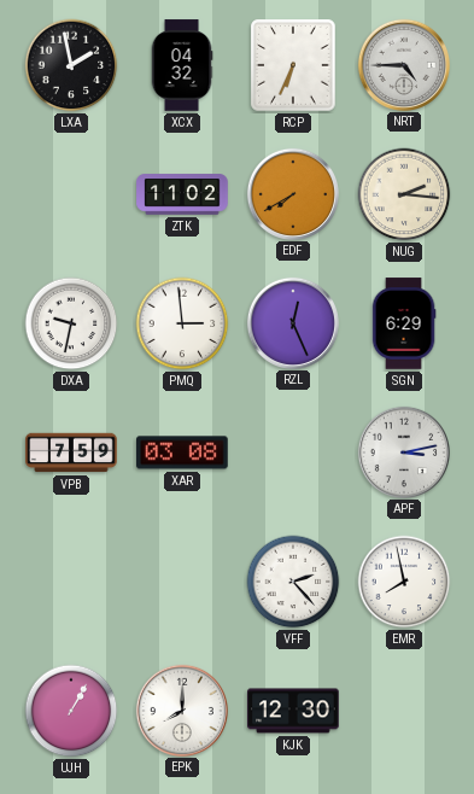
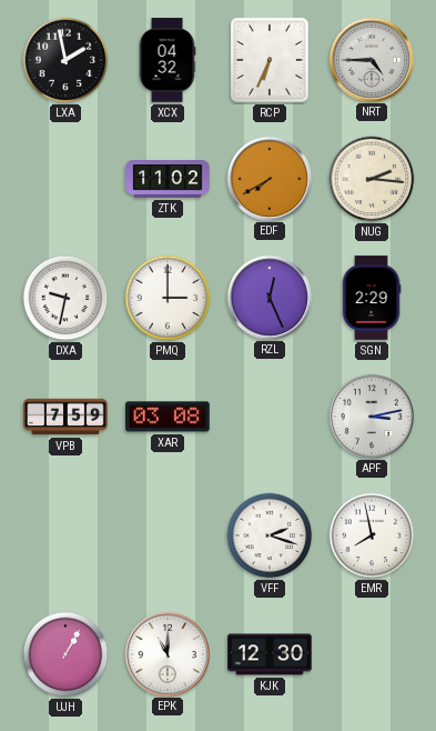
PMQ: 2:59 -> 3:00 (168, 298)
SGN: 6:29 -> 2:29 (372, 298)
VFF: 2:23 -> 2:18 (270, 535)
EPK: 8:00 -> 11:00 (166, 653)
